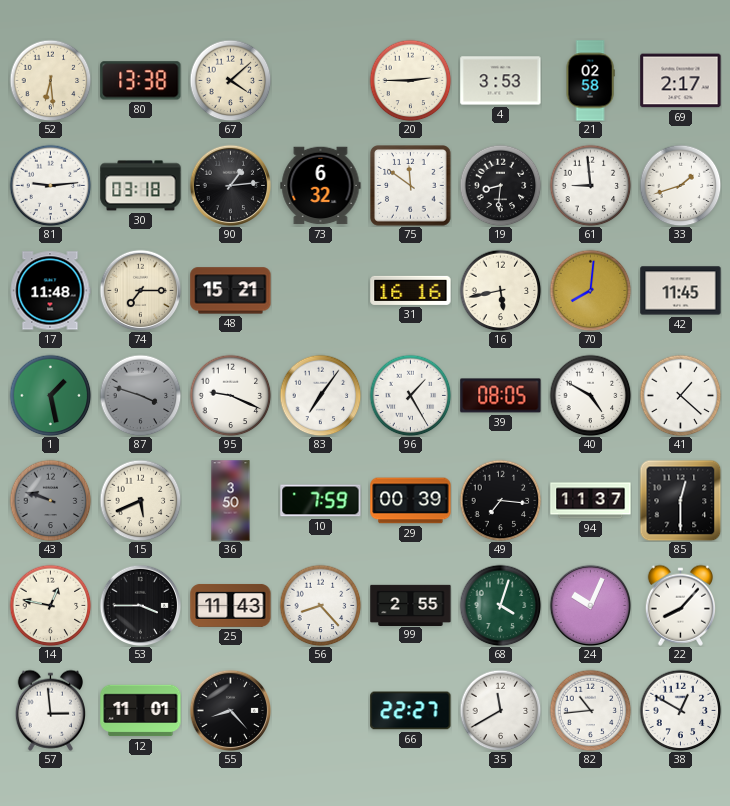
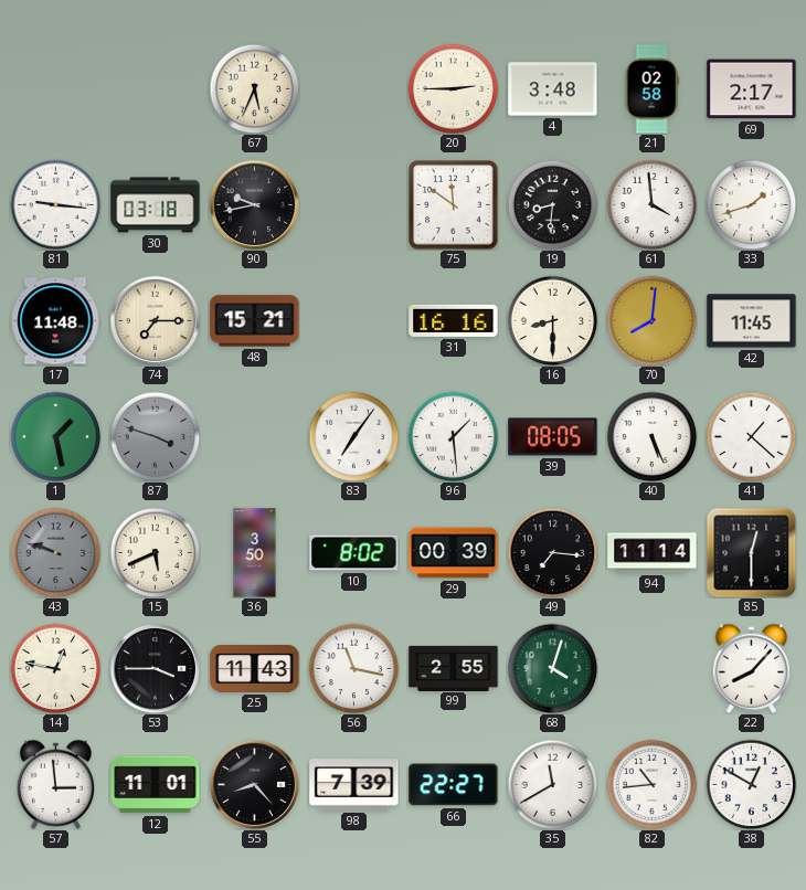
52: 6:29 -> none (50, 80)
80: 13:38 -> none (141, 81)
67: 4:08 -> 5:34 (254, 88)
4: 3:53 -> 3:48 (553, 89)
81: 9:14 -> 9:16 (55, 204)
90: 1:14 -> 9:43 (254, 204)
73: 6:32 -> none (321, 186)
61: 8:59 -> 3:59 (651, 204)
16: 5:43 -> 8:30 (552, 320)
95: 9:19 -> none (230, 395)
96: 1:25 -> 1:29 (453, 436)
40: 4:50 -> 5:26 (651, 436)
10: 7:59 -> 8:02 (354, 553)
94: 11:37 -> 11:14 (653, 553)
56: 8:23 -> 11:17 (353, 668)
24: 10:04 -> none (590, 605)
98: none -> 7:39 (354, 785)
